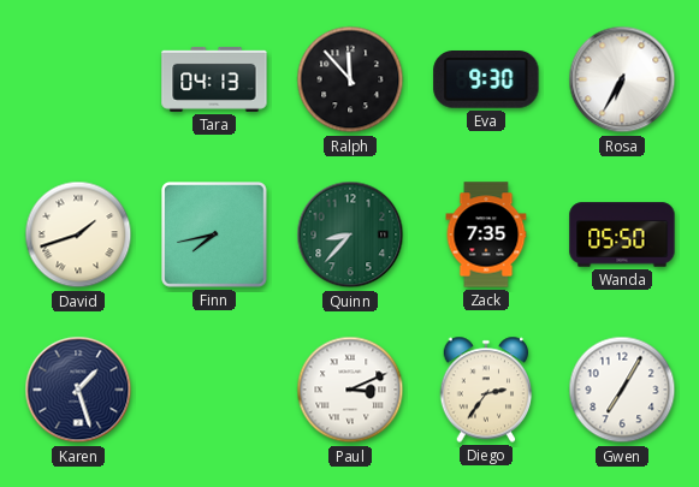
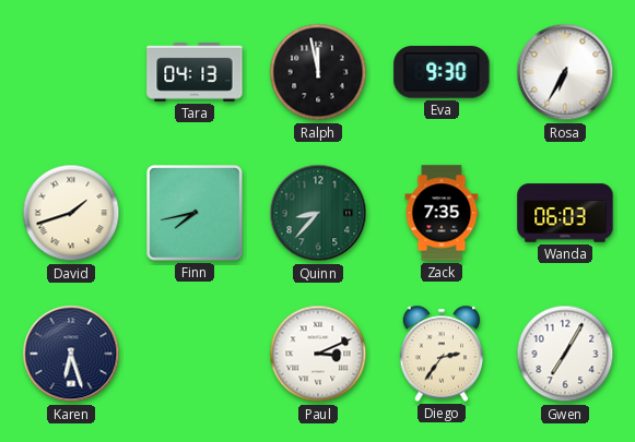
Ralph: 11:53 -> 11:58 (318, 72)
Wanda: 05:50 -> 06:03 (565, 213)
Karen: 1:27 -> 6:27 (71, 354)
